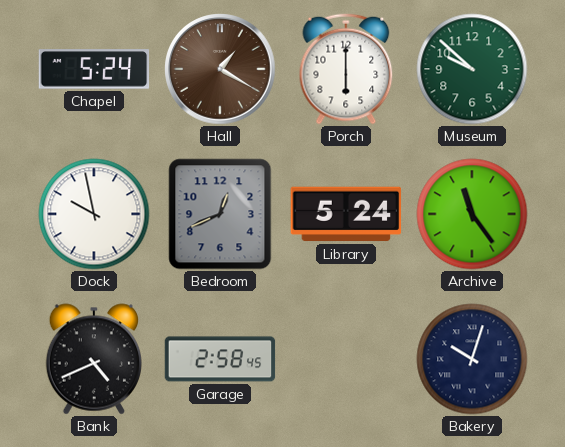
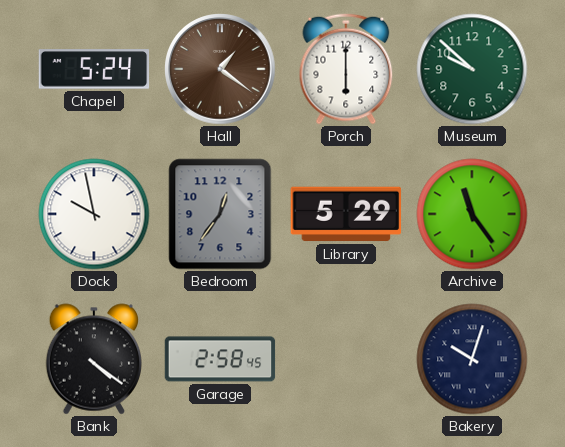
Hall: 1:20 -> 1:21 (220, 69)
Bedroom: 12:41 -> 12:36 (220, 214)
Library: 5:24 -> 5:29 (346, 214)
Bank: 4:41 -> 4:21 (94, 359)
